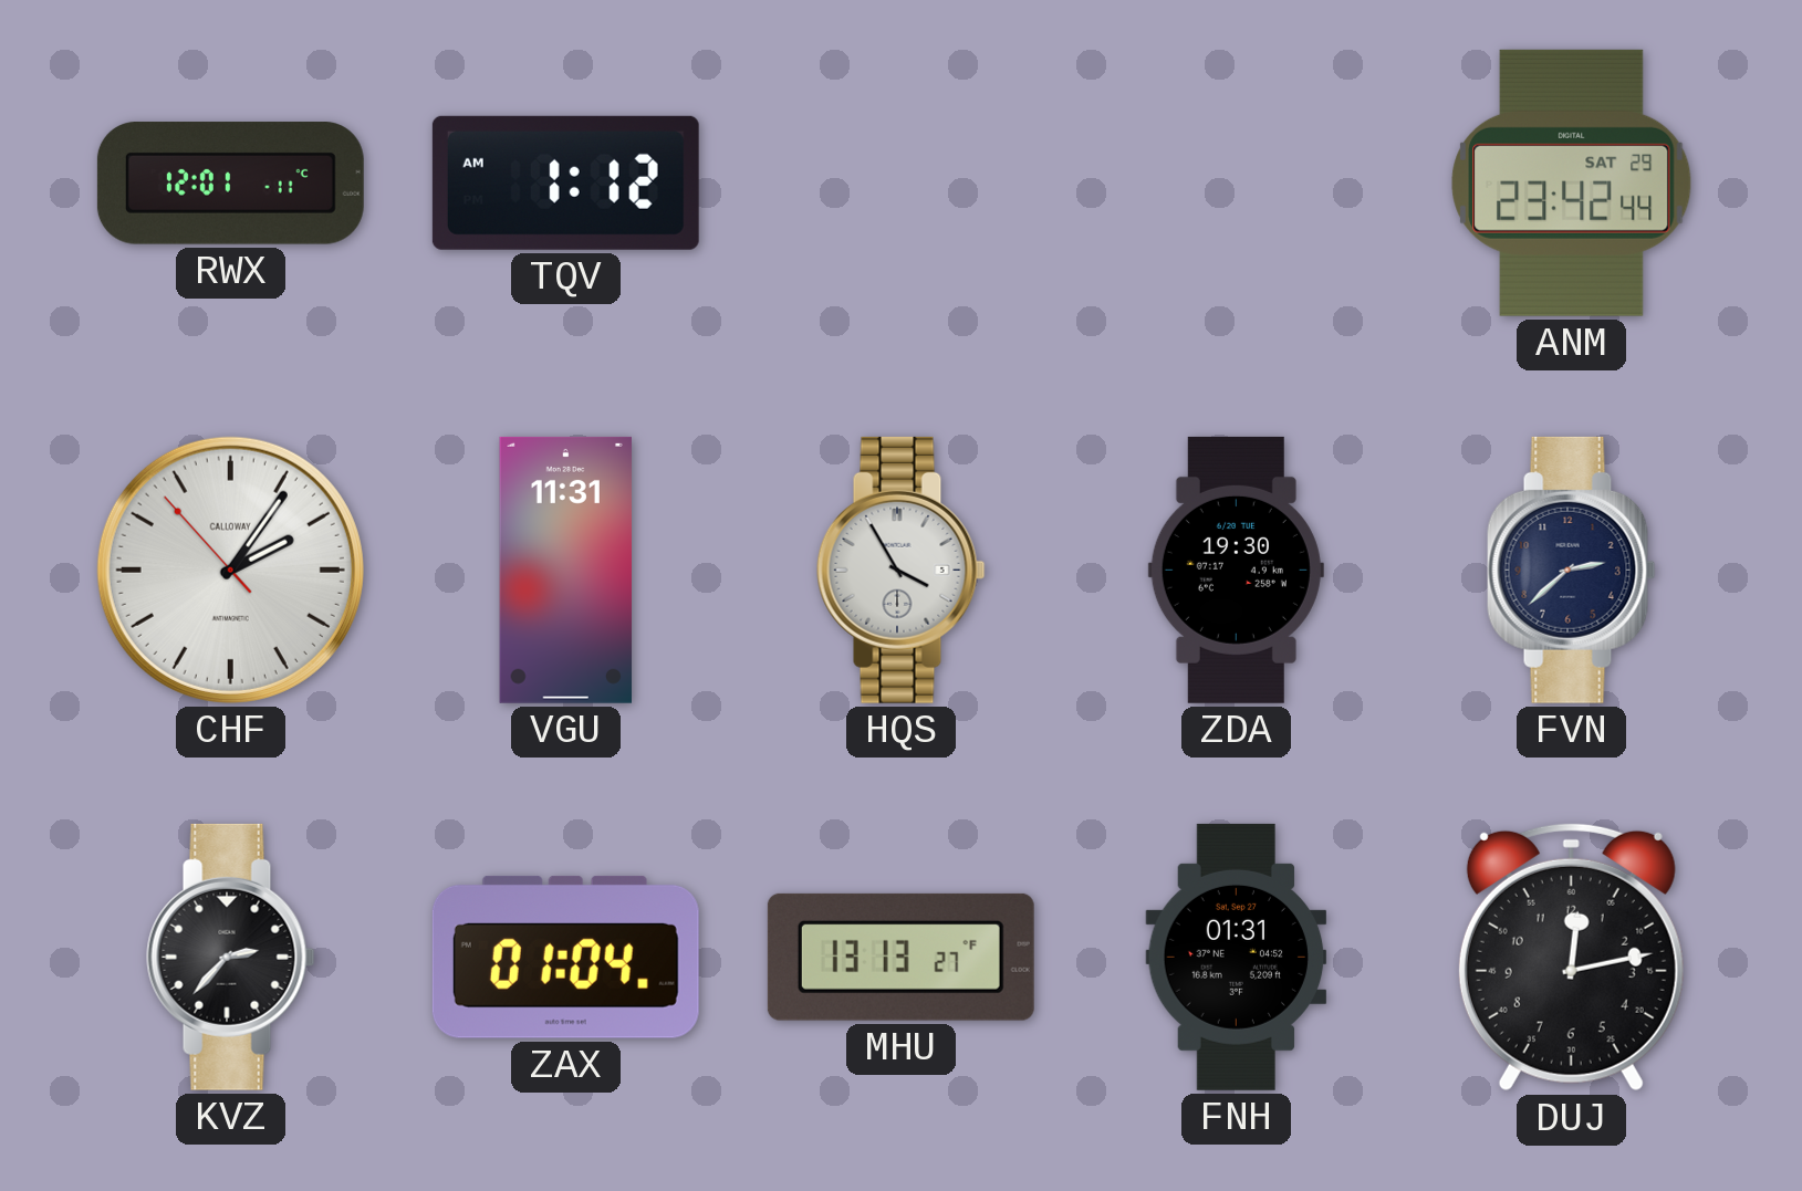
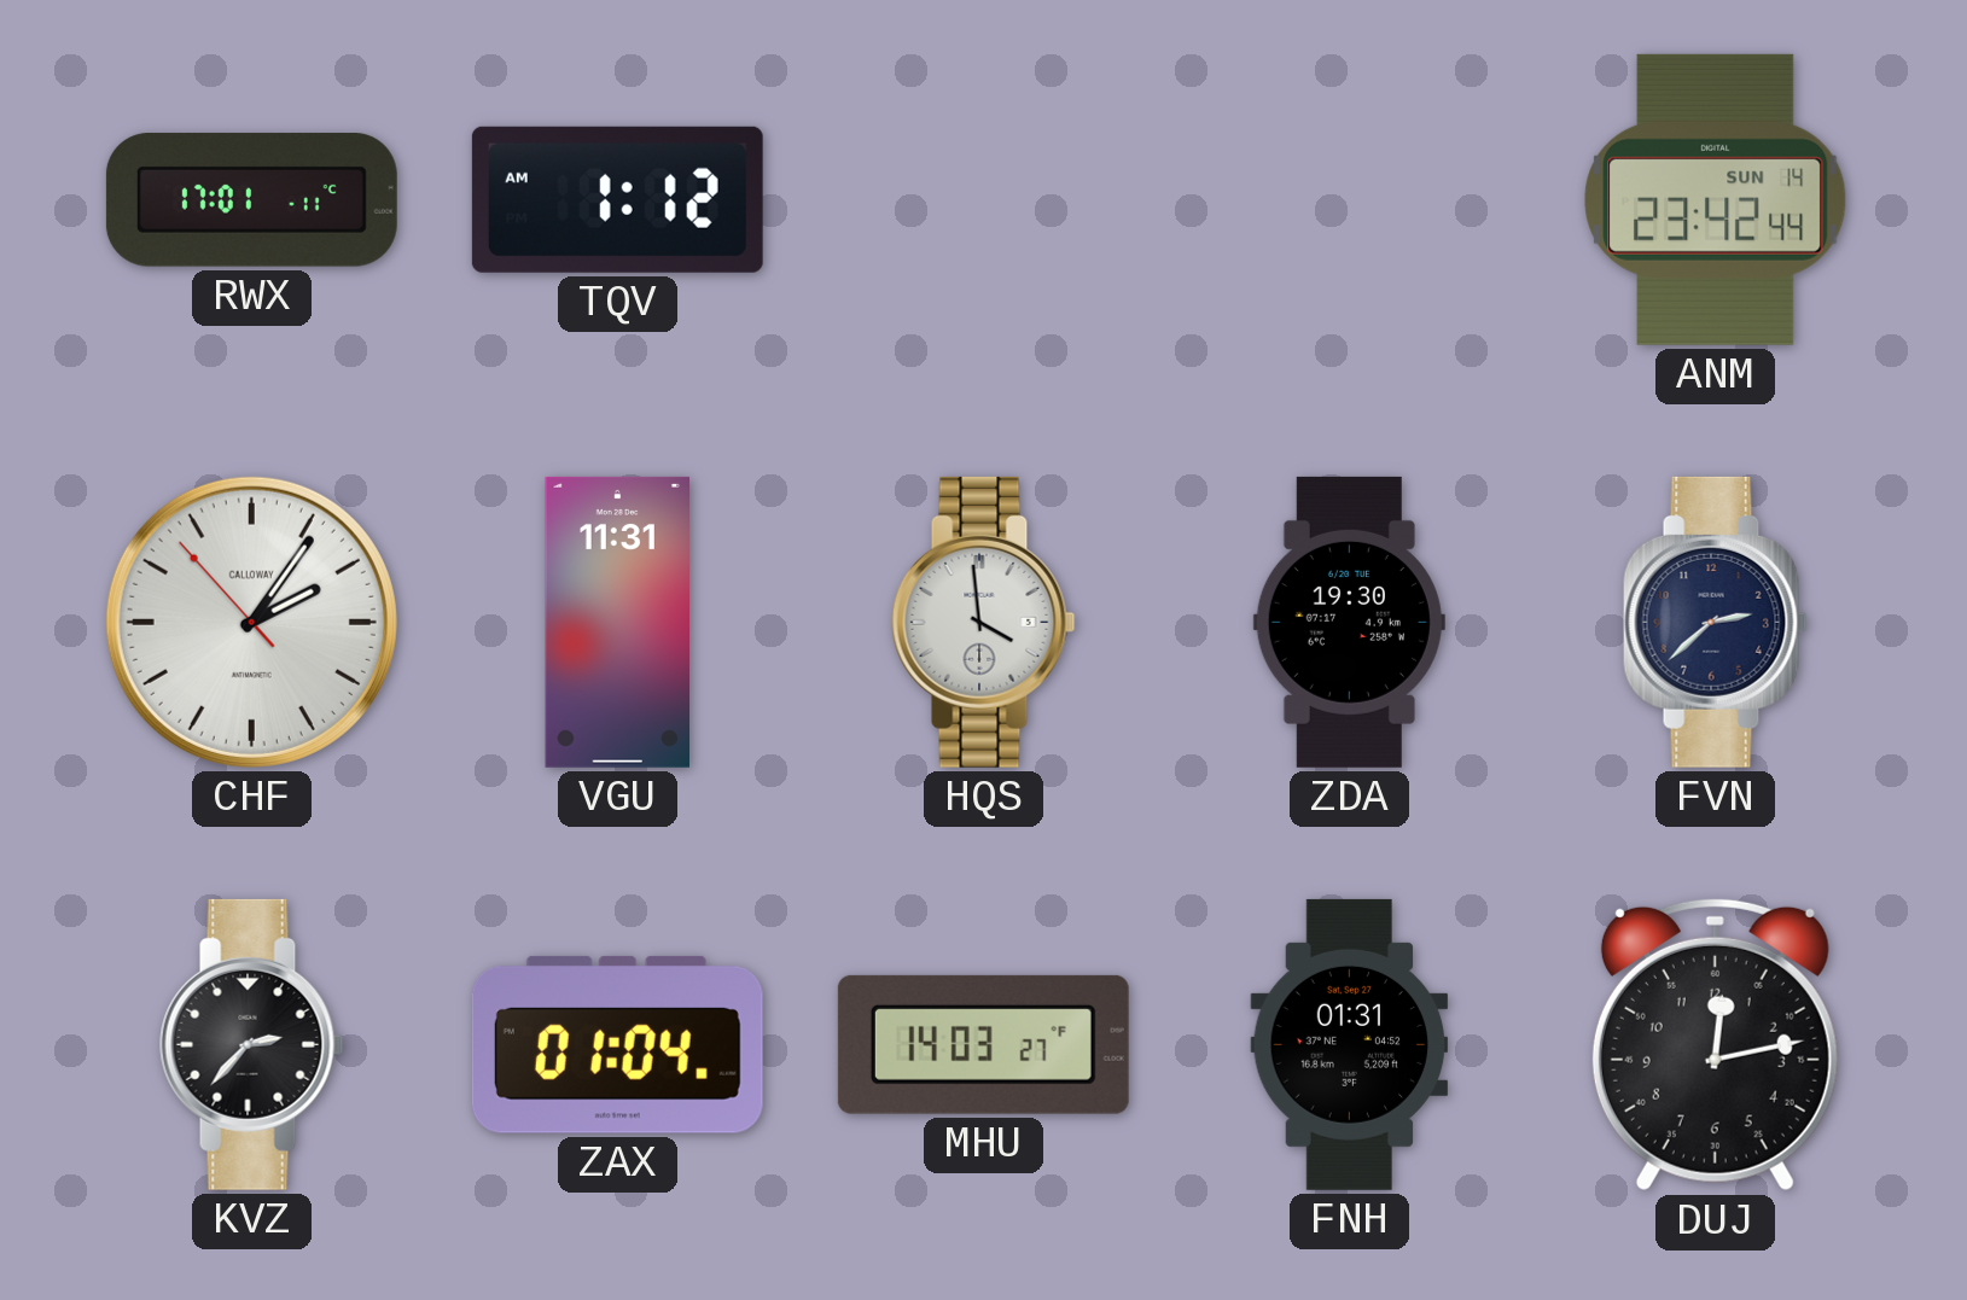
RWX: 12:01 -> 17:01 (251, 200)
ANM date: SAT 29 -> SUN 14 (1716, 199)
HQS: 3:55 -> 3:59 (984, 622)
MHU: 13:13 -> 14:03 (983, 1044)
